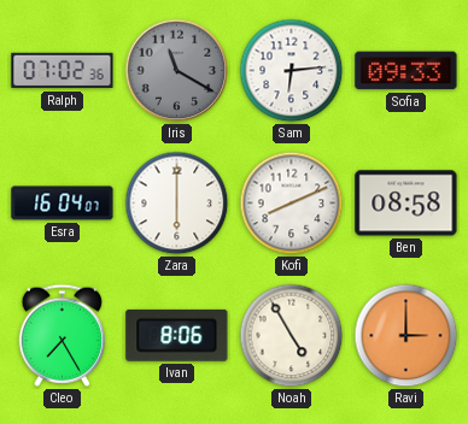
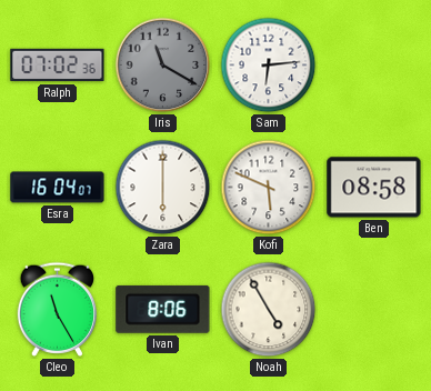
Sofia: 09:33 -> none (406, 71)
Kofi: 8:11 -> 5:49 (269, 188)
Cleo: 7:25 -> 11:25 (57, 309)
Ravi: 3:00 -> none (406, 336)
